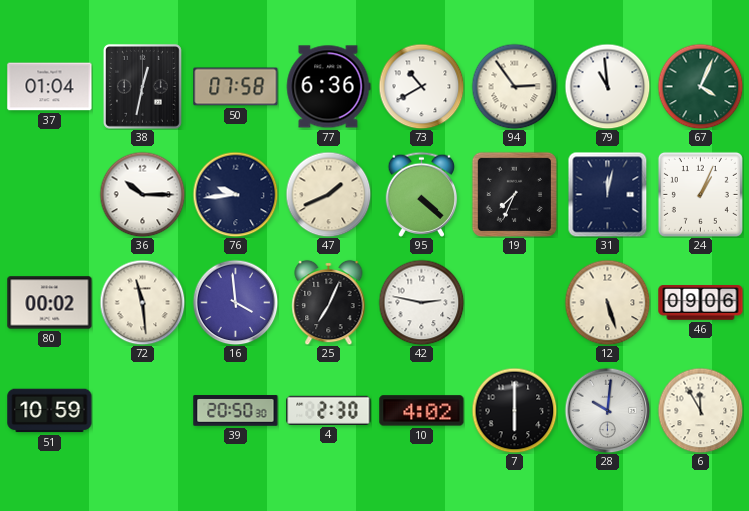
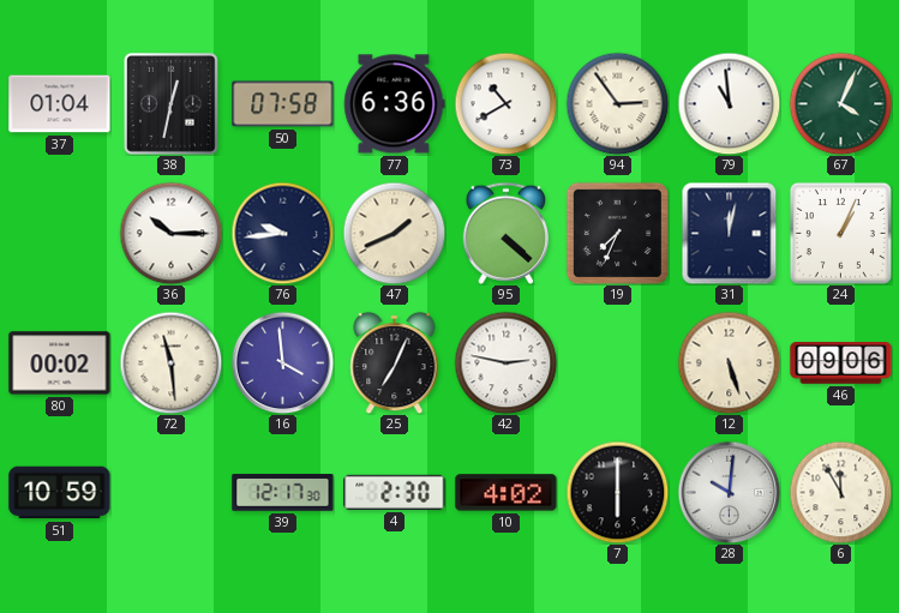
39: 20:50 -> 12:17 (283, 493)
